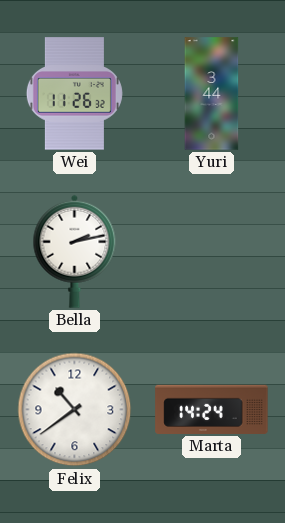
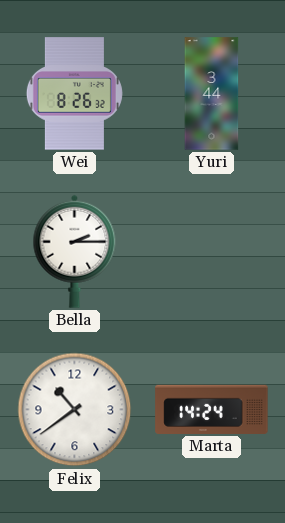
Wei: 11:26 -> 8:26 (74, 94)
Bella: 2:13 -> 2:15 (75, 251)
